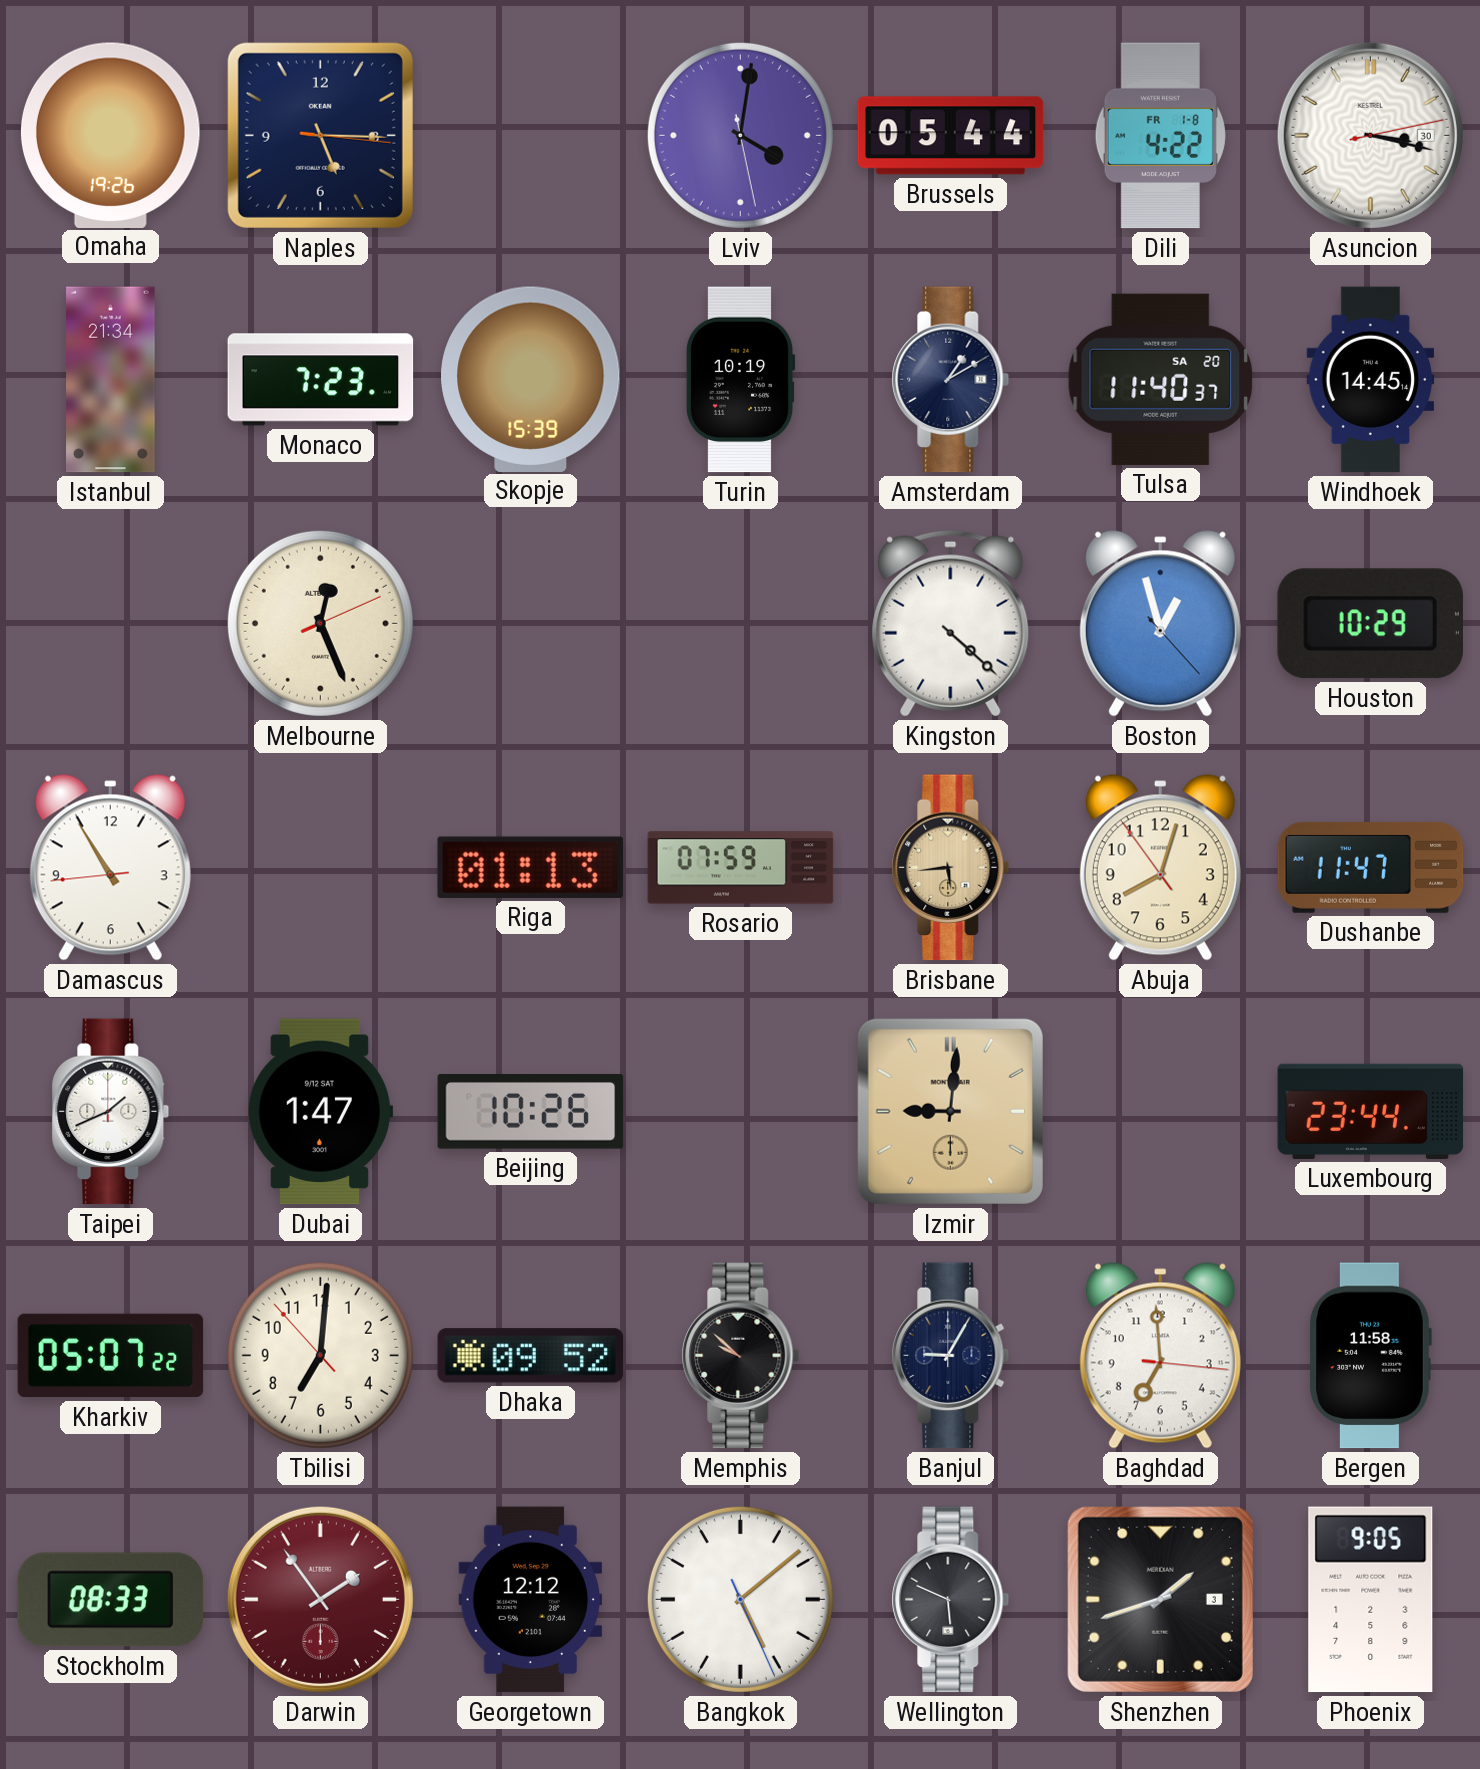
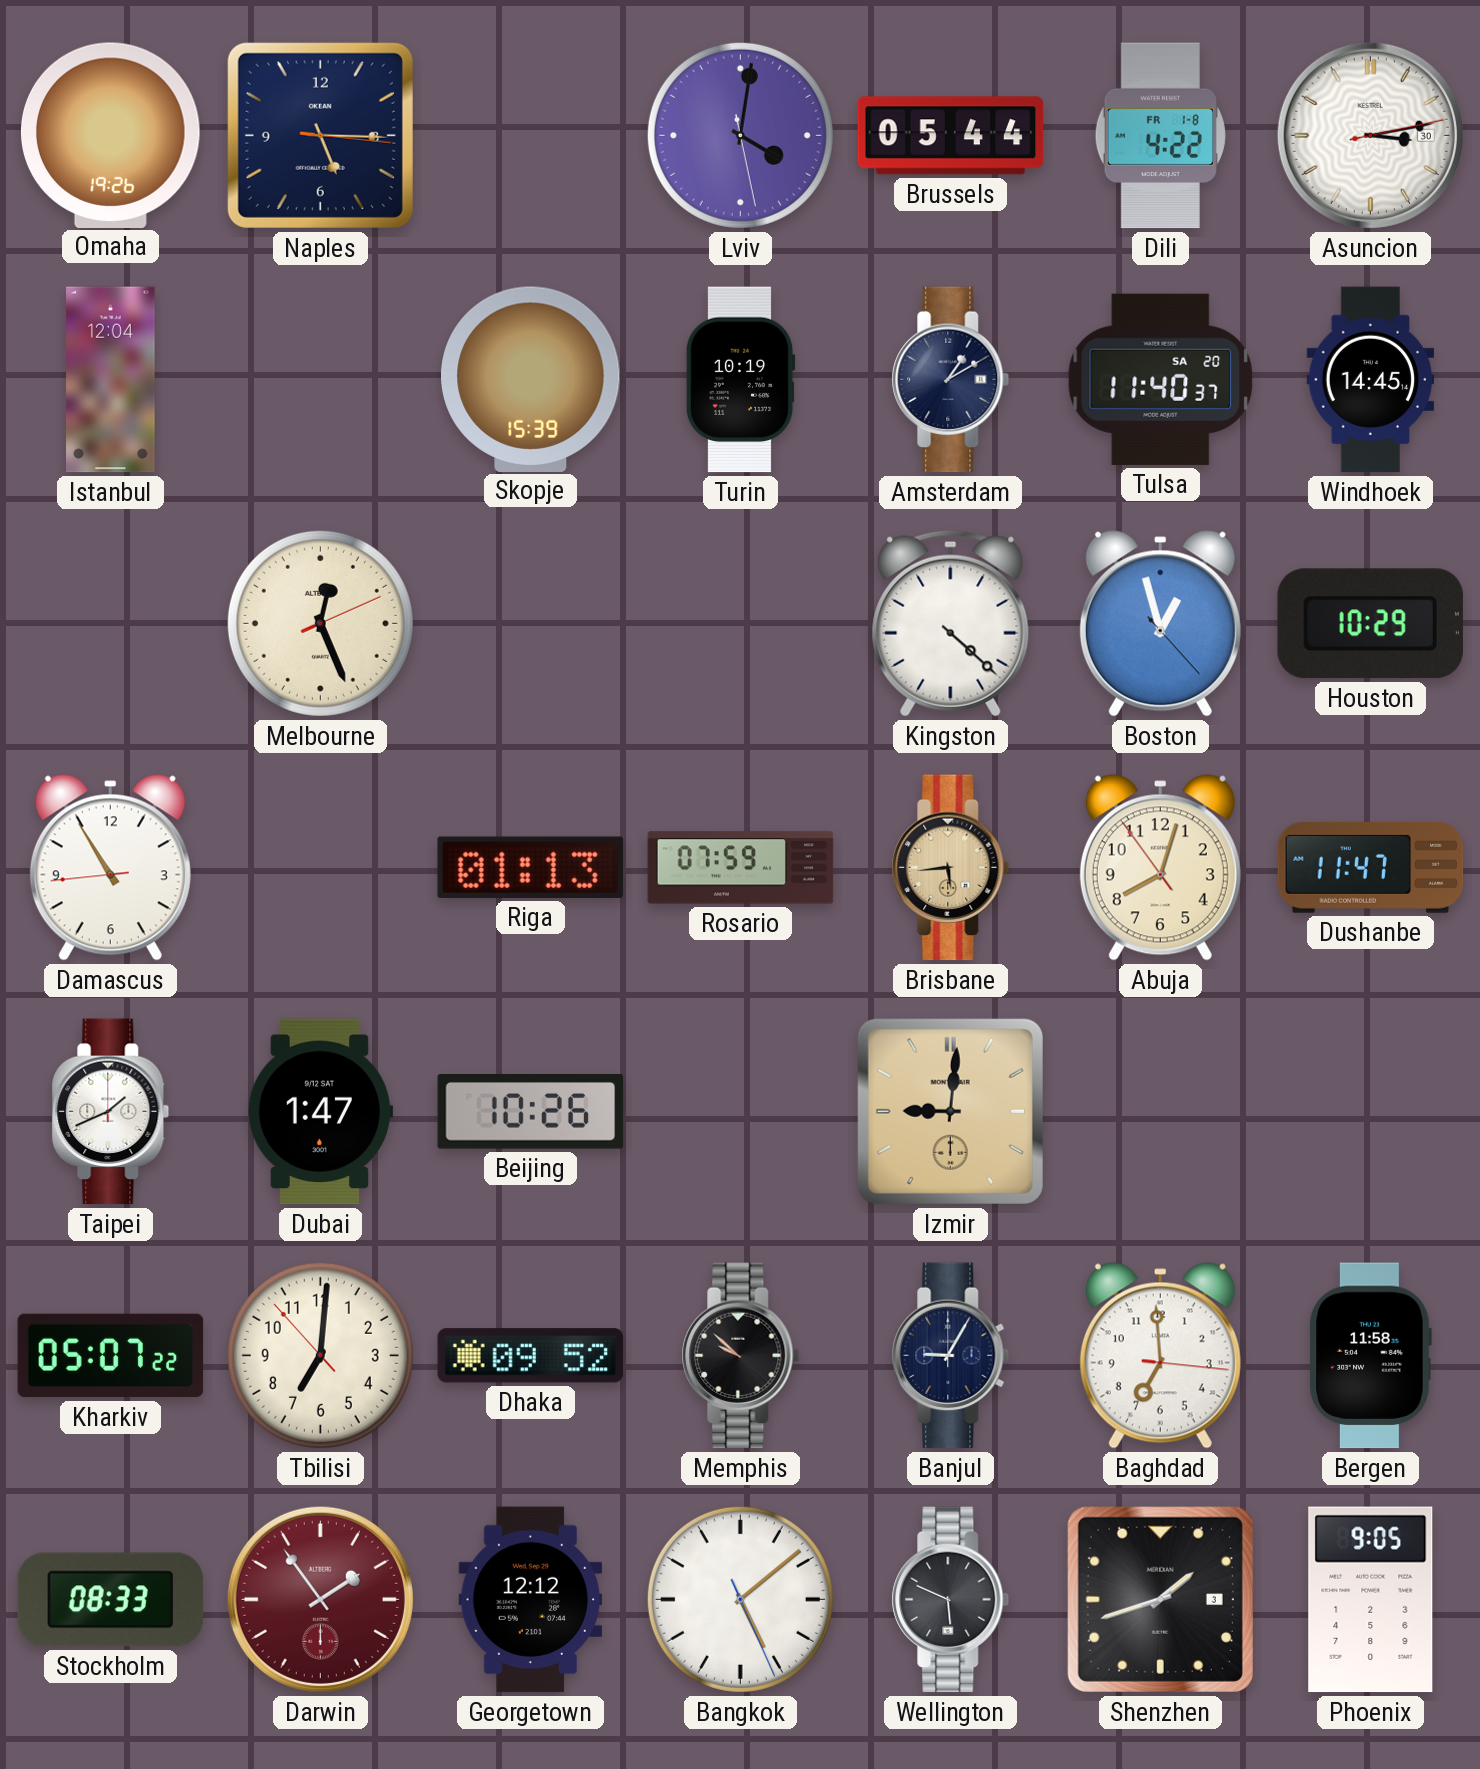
Asuncion: 3:17 -> 3:13 (1370, 135)
Istanbul: 21:34 -> 12:04 (111, 380)
Monaco: 7:23 -> none (321, 380)
Luxembourg: 23:44 -> none (1371, 1111)
